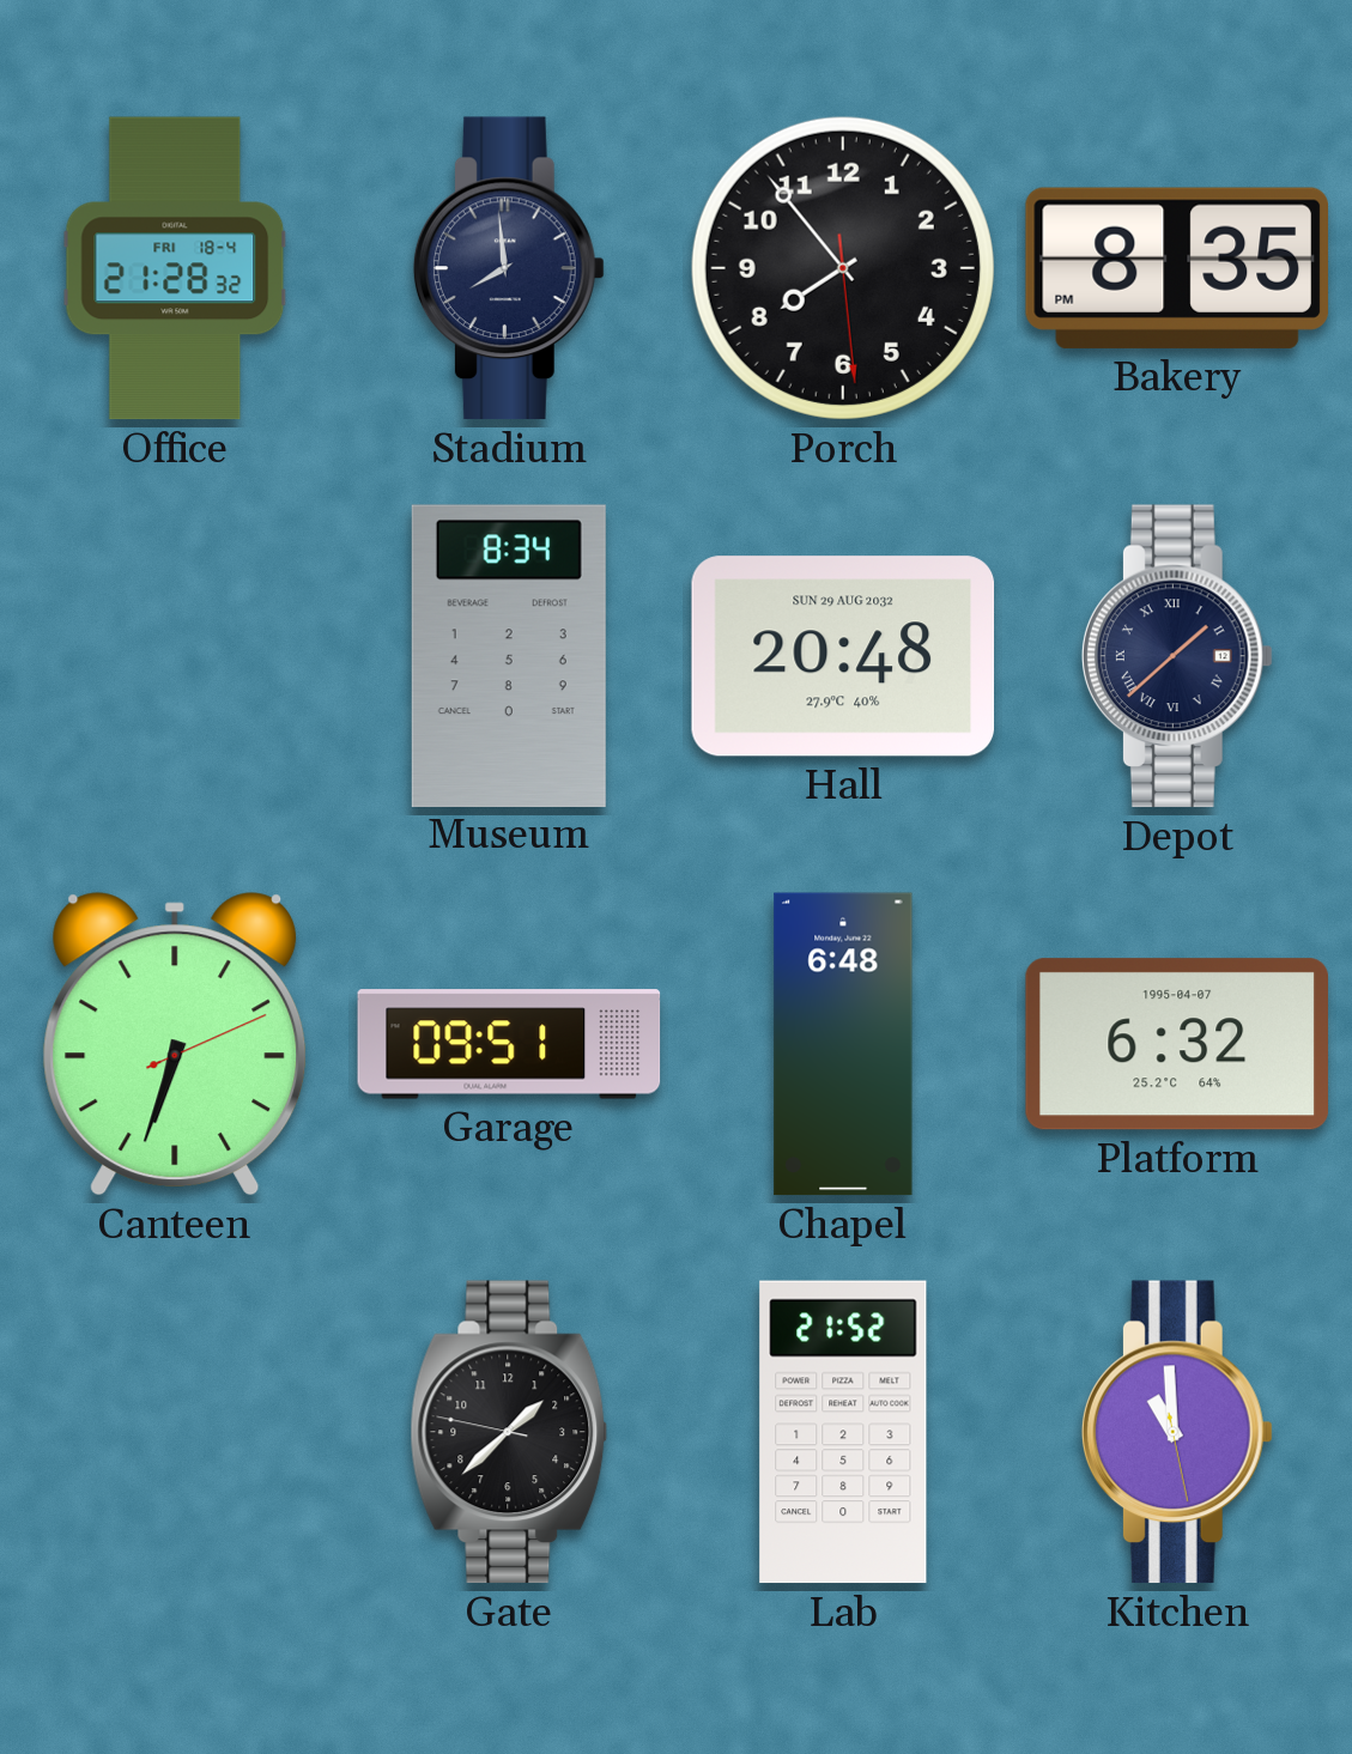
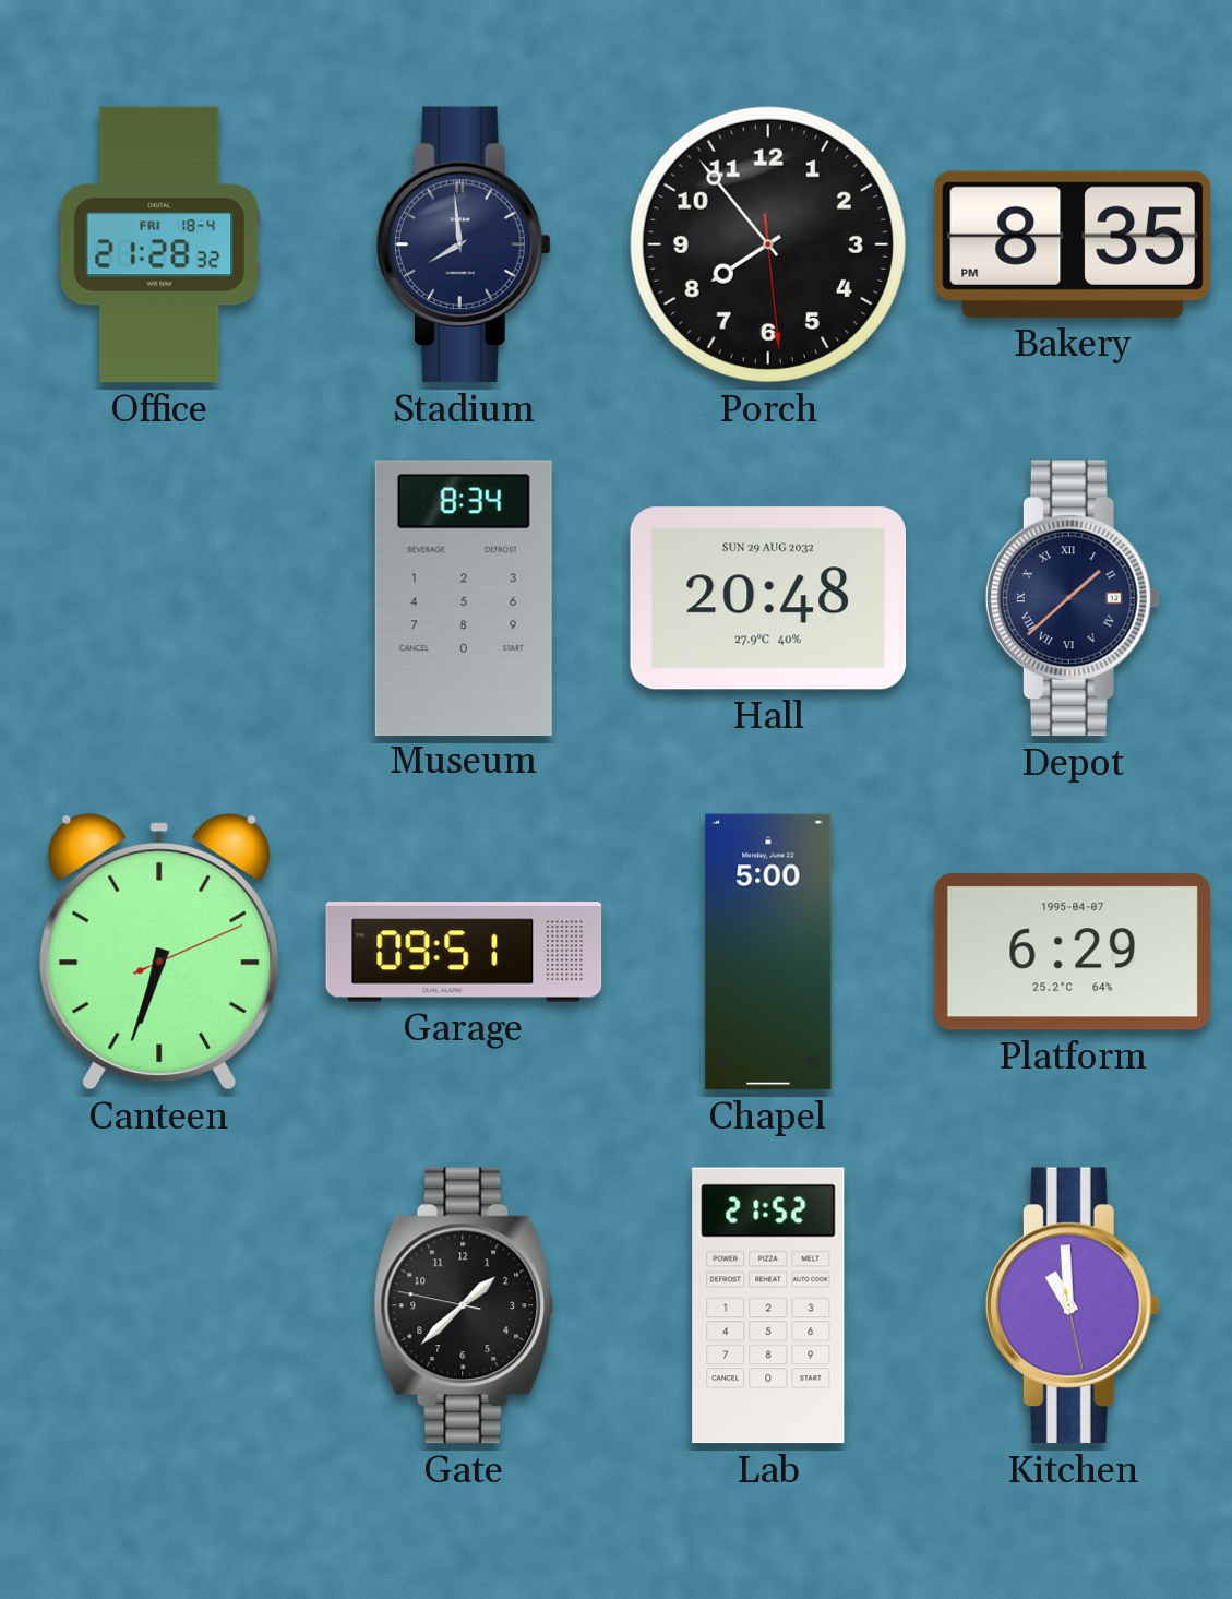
Chapel: 6:48 -> 5:00 (768, 952)
Platform: 6:32 -> 6:29 (1072, 952)
